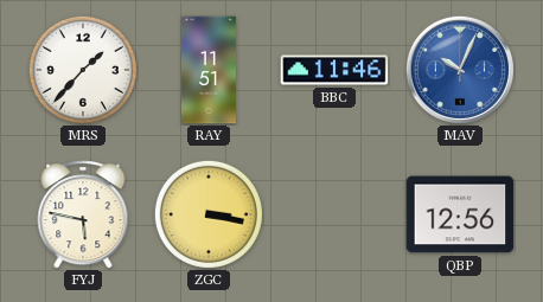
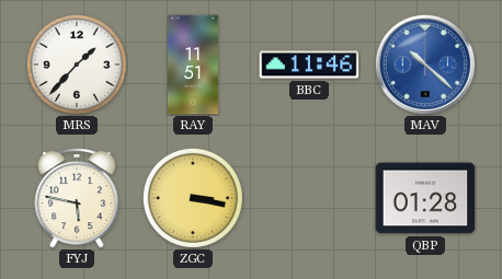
MAV: 10:04 -> 10:22 (425, 65)
QBP: 12:56 -> 01:28 (425, 198)
